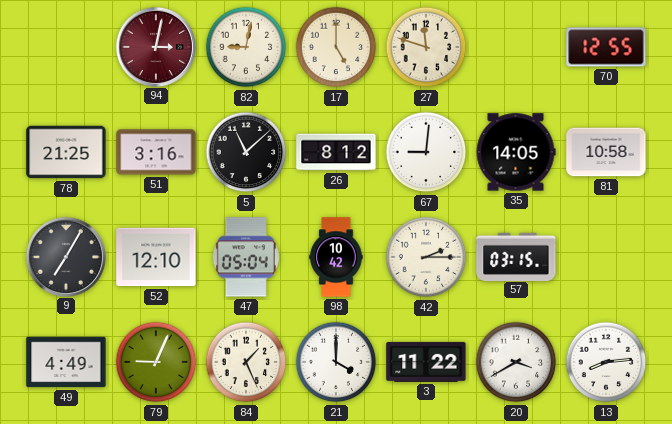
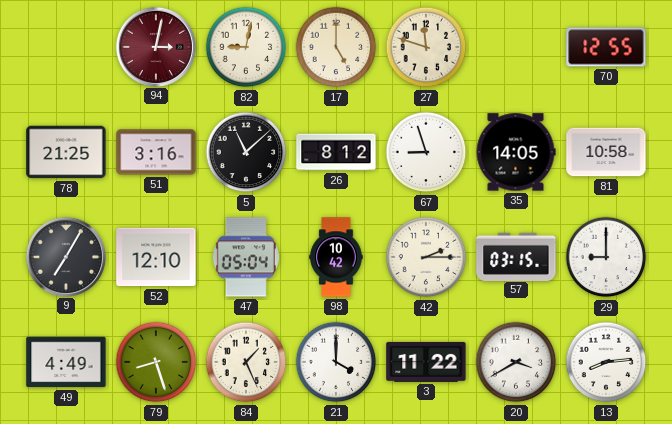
67: 9:01 -> 8:57 (426, 152)
29: none -> 9:00 (606, 257)
79: 9:04 -> 8:27 (156, 362)
